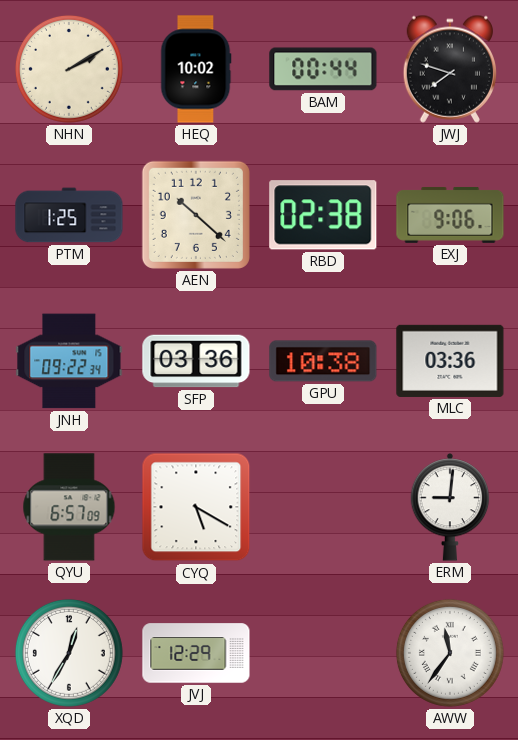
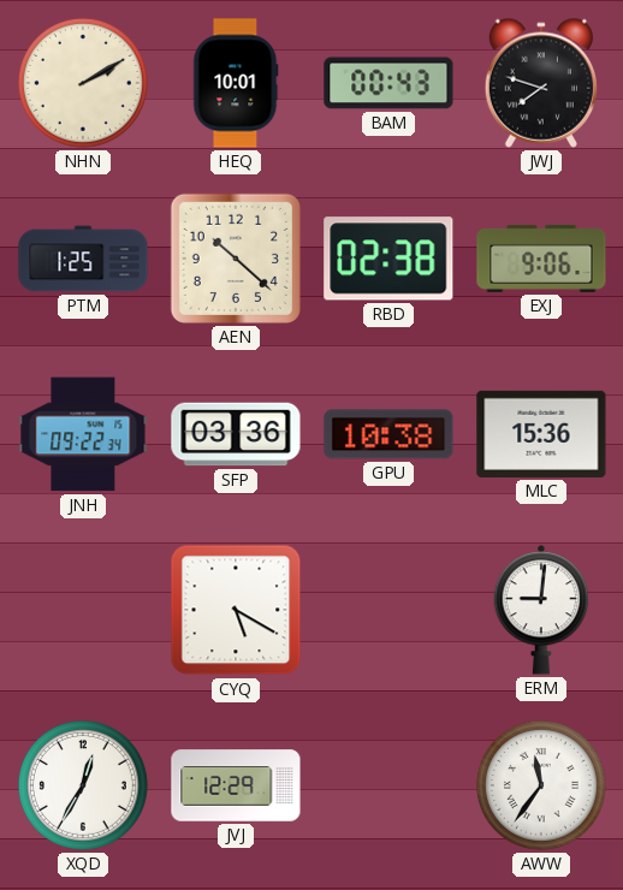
HEQ: 10:02 -> 10:01 (236, 83)
BAM: 00:44 -> 00:43 (388, 83)
MLC: 03:36 -> 15:36 (541, 434)
QYU: 6:57 -> none (69, 507)
